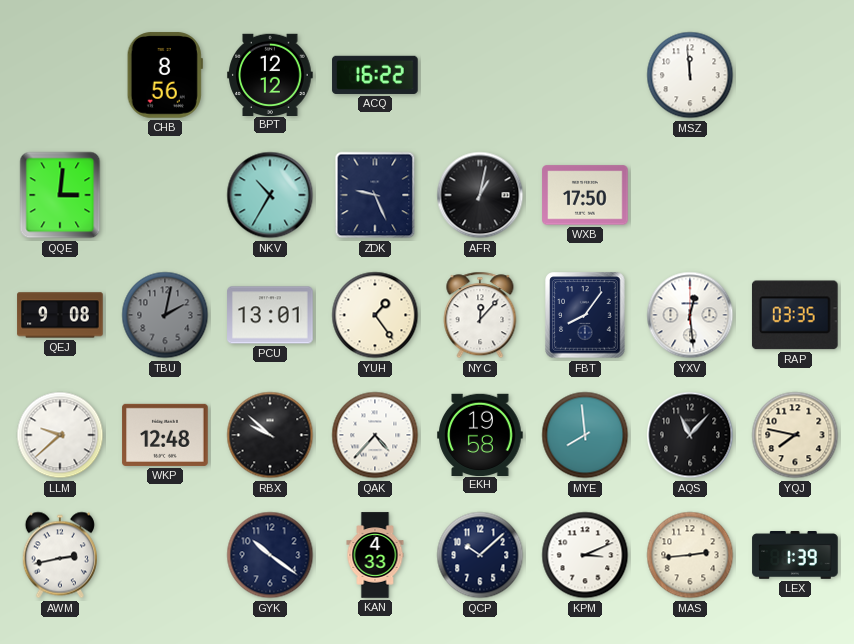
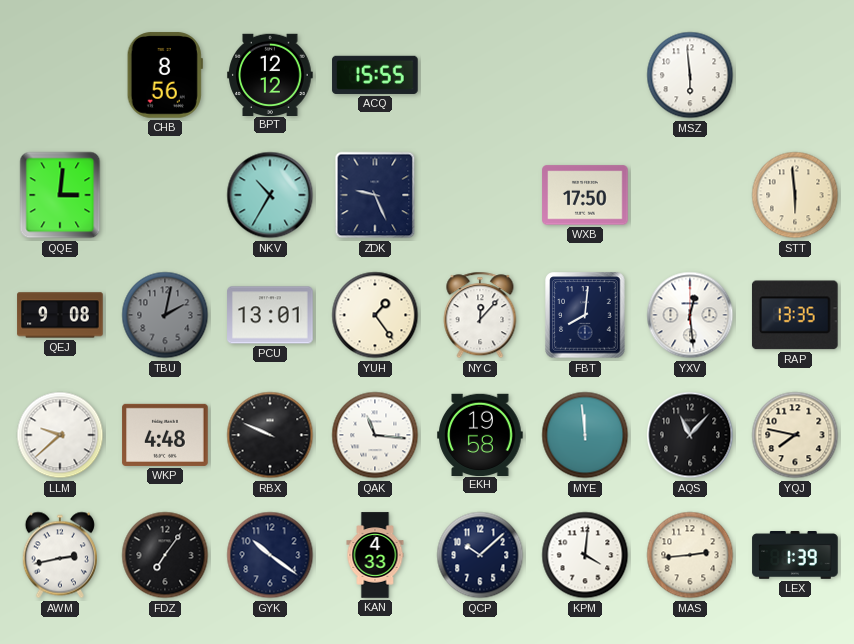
ACQ: 16:22 -> 15:55 (375, 75)
MSZ: 11:59 -> 5:59 (690, 75)
AFR: 1:02 -> none (480, 195)
STT: none -> 5:59 (795, 195)
FBT: 8:06 -> 8:01 (585, 315)
RAP: 03:35 -> 13:35 (795, 315)
WKP: 12:48 -> 4:48 (165, 435)
RBX: 9:52 -> 9:49 (270, 435)
QAK: 4:37 -> 11:16 (375, 435)
MYE: 7:59 -> 11:59 (585, 435)
FDZ: none -> 7:06 (165, 555)
KPM: 3:11 -> 4:01 (585, 555)
